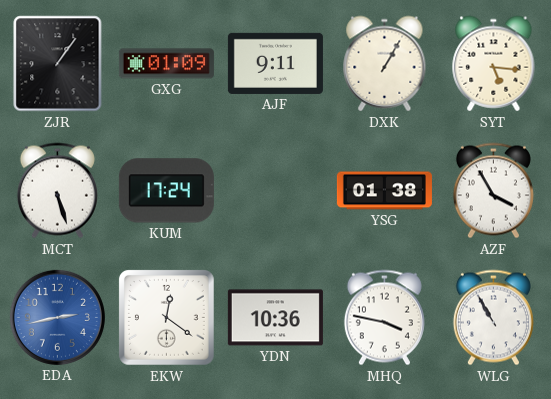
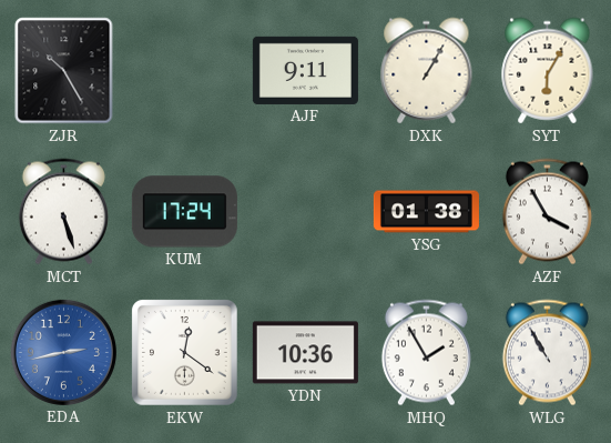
ZJR: 1:06 -> 10:25 (64, 71)
GXG: 01:09 -> none (166, 64)
SYT: 5:16 -> 6:05 (548, 71)
MHQ: 3:47 -> 1:55 (426, 353)
